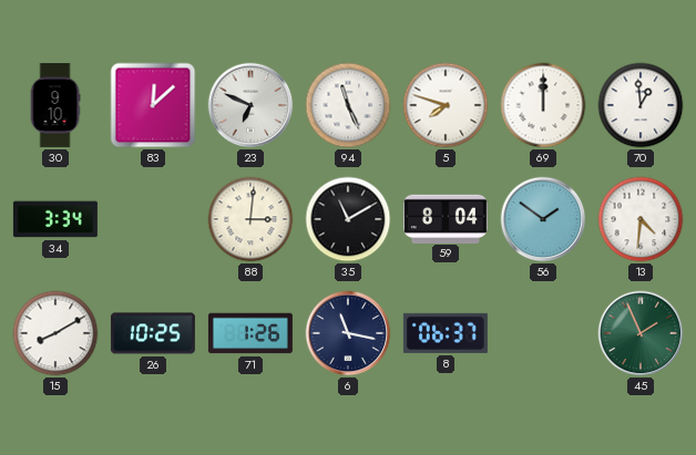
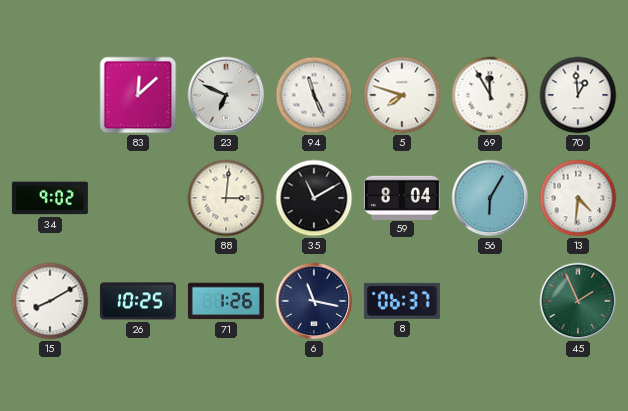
30: 9:10 -> none (55, 105)
69: 12:00 -> 11:55 (490, 95)
34: 3:34 -> 9:02 (50, 198)
56: 1:51 -> 6:05 (490, 198)
